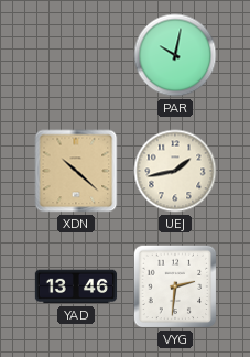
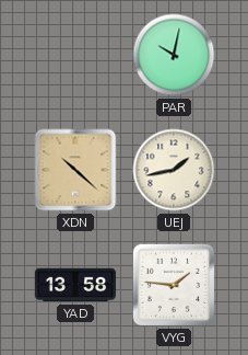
YAD: 13:46 -> 13:58 (75, 285)
VYG: 2:31 -> 1:46 (174, 285)
